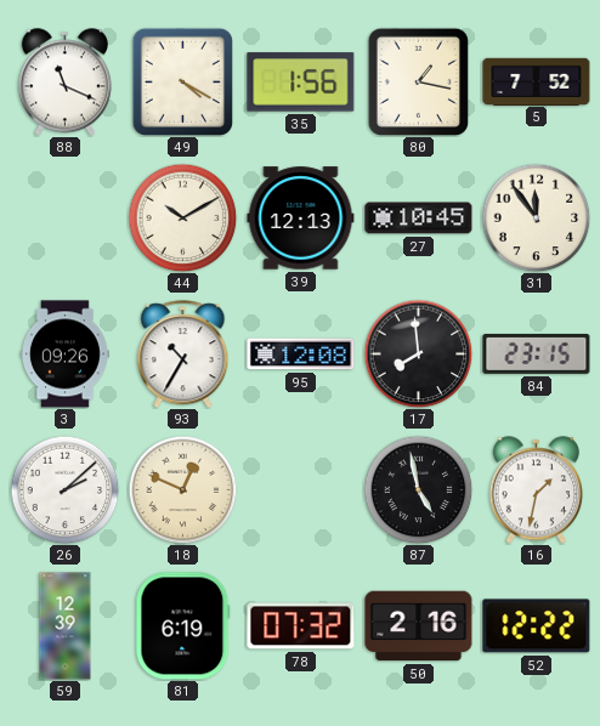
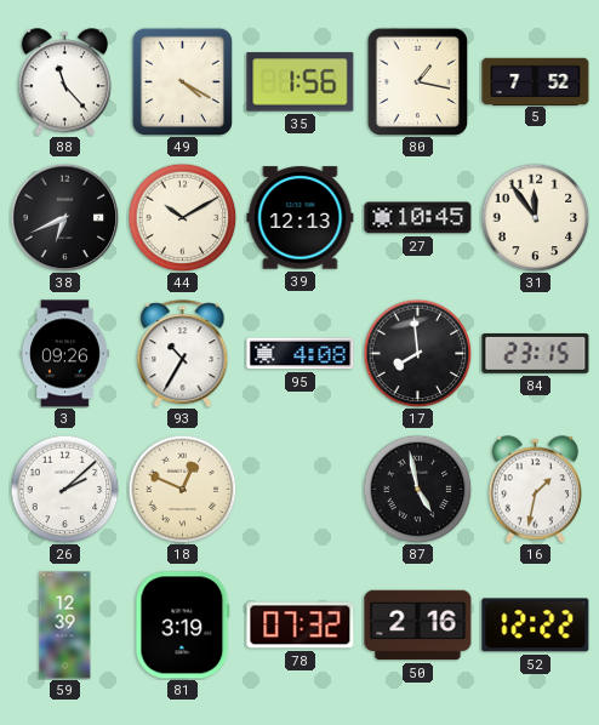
88: 11:19 -> 11:23 (64, 82)
38: none -> 6:41 (64, 217)
95: 12:08 -> 4:08 (301, 354)
81: 6:19 -> 3:19 (183, 626)
